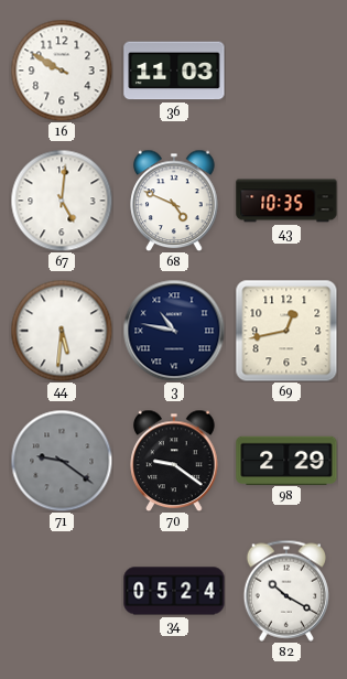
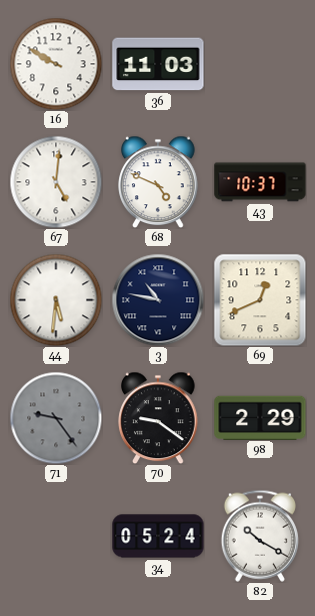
43: 10:35 -> 10:37 (260, 182)
69: 12:43 -> 12:41 (260, 300)
71: 9:21 -> 9:24 (56, 418)
